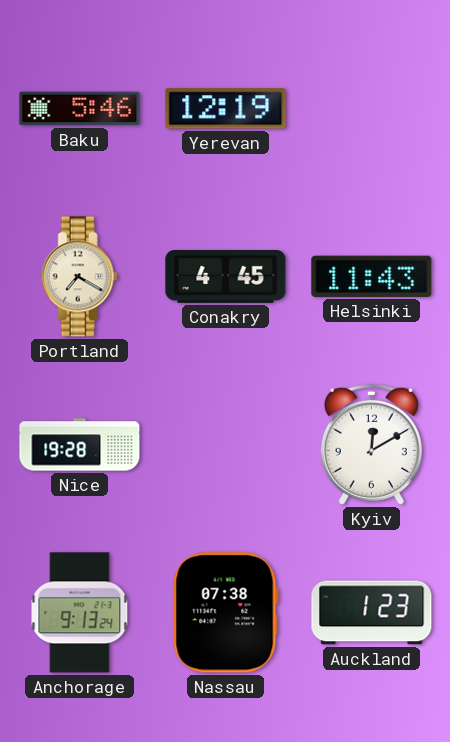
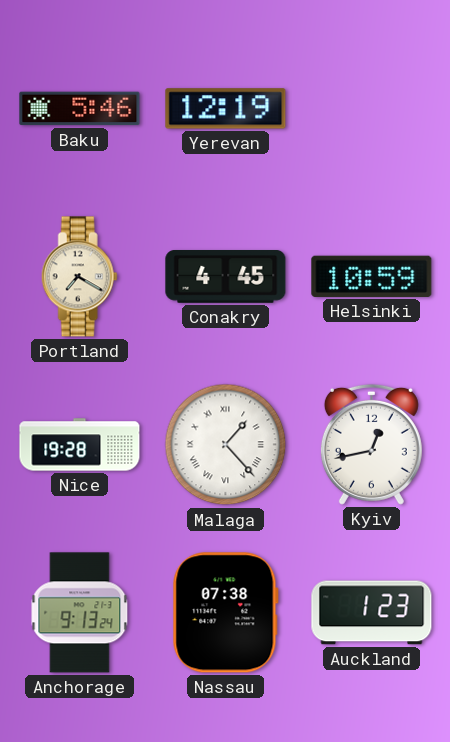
Helsinki: 11:43 -> 10:59 (372, 276)
Malaga: none -> 1:23 (226, 445)
Kyiv: 12:10 -> 12:43 (371, 444)
